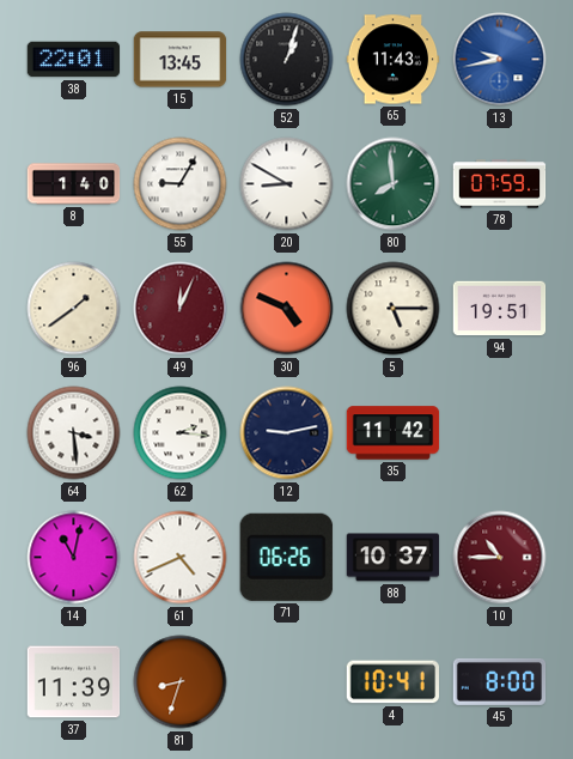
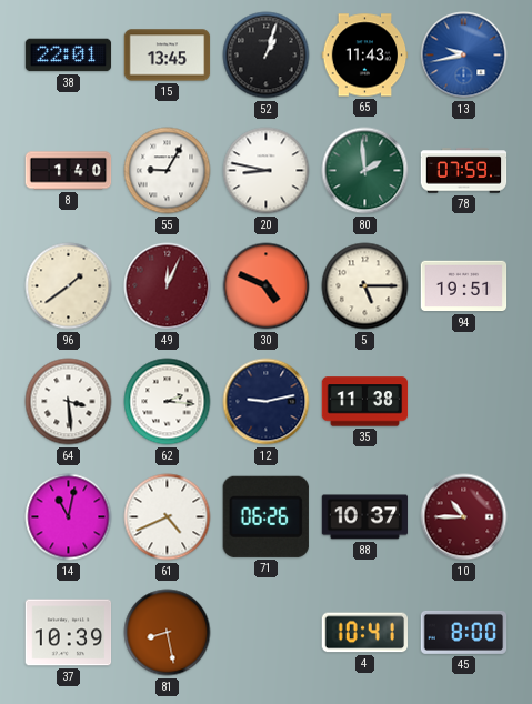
20: 8:50 -> 8:47 (267, 171)
80: 7:59 -> 1:59 (365, 171)
35: 11:42 -> 11:38 (365, 402)
37: 11:39 -> 10:39 (69, 633)
81: 8:33 -> 8:28 (168, 633)
